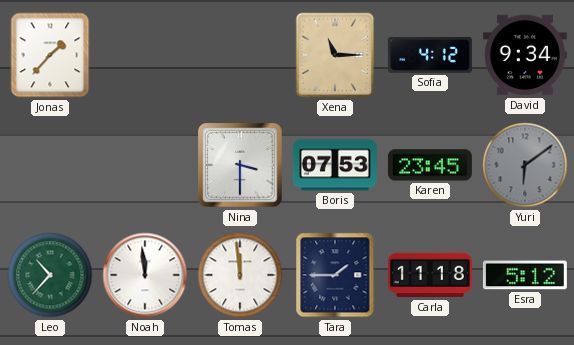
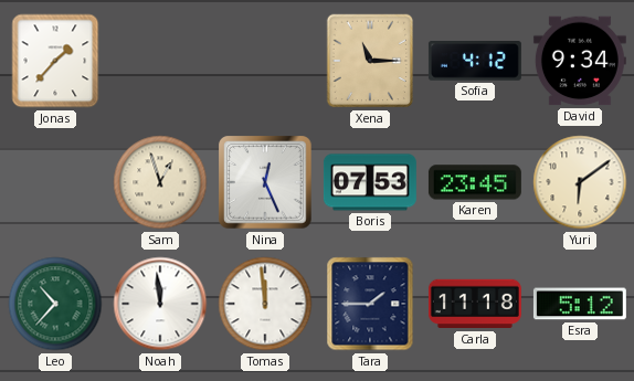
Sam: none -> 12:57 (160, 182)
Nina: 3:30 -> 12:26 (265, 182)
Yuri dial: grey -> cream (580, 182)
